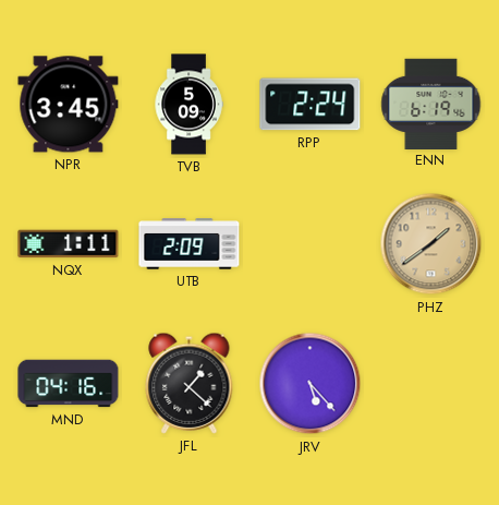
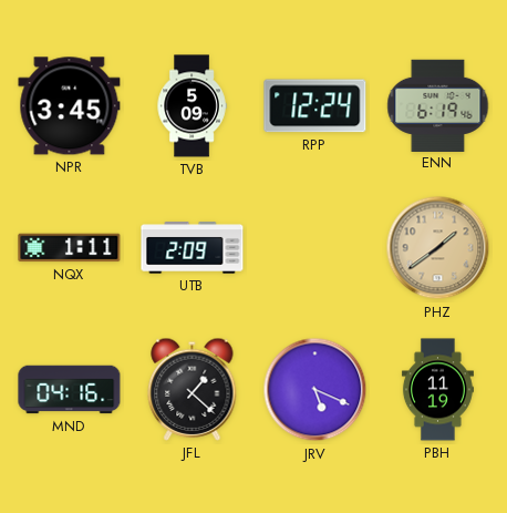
RPP: 2:24 -> 12:24 (315, 106)
JRV: 5:23 -> 5:19 (315, 390)
PBH: none -> 11:19 (437, 390)
